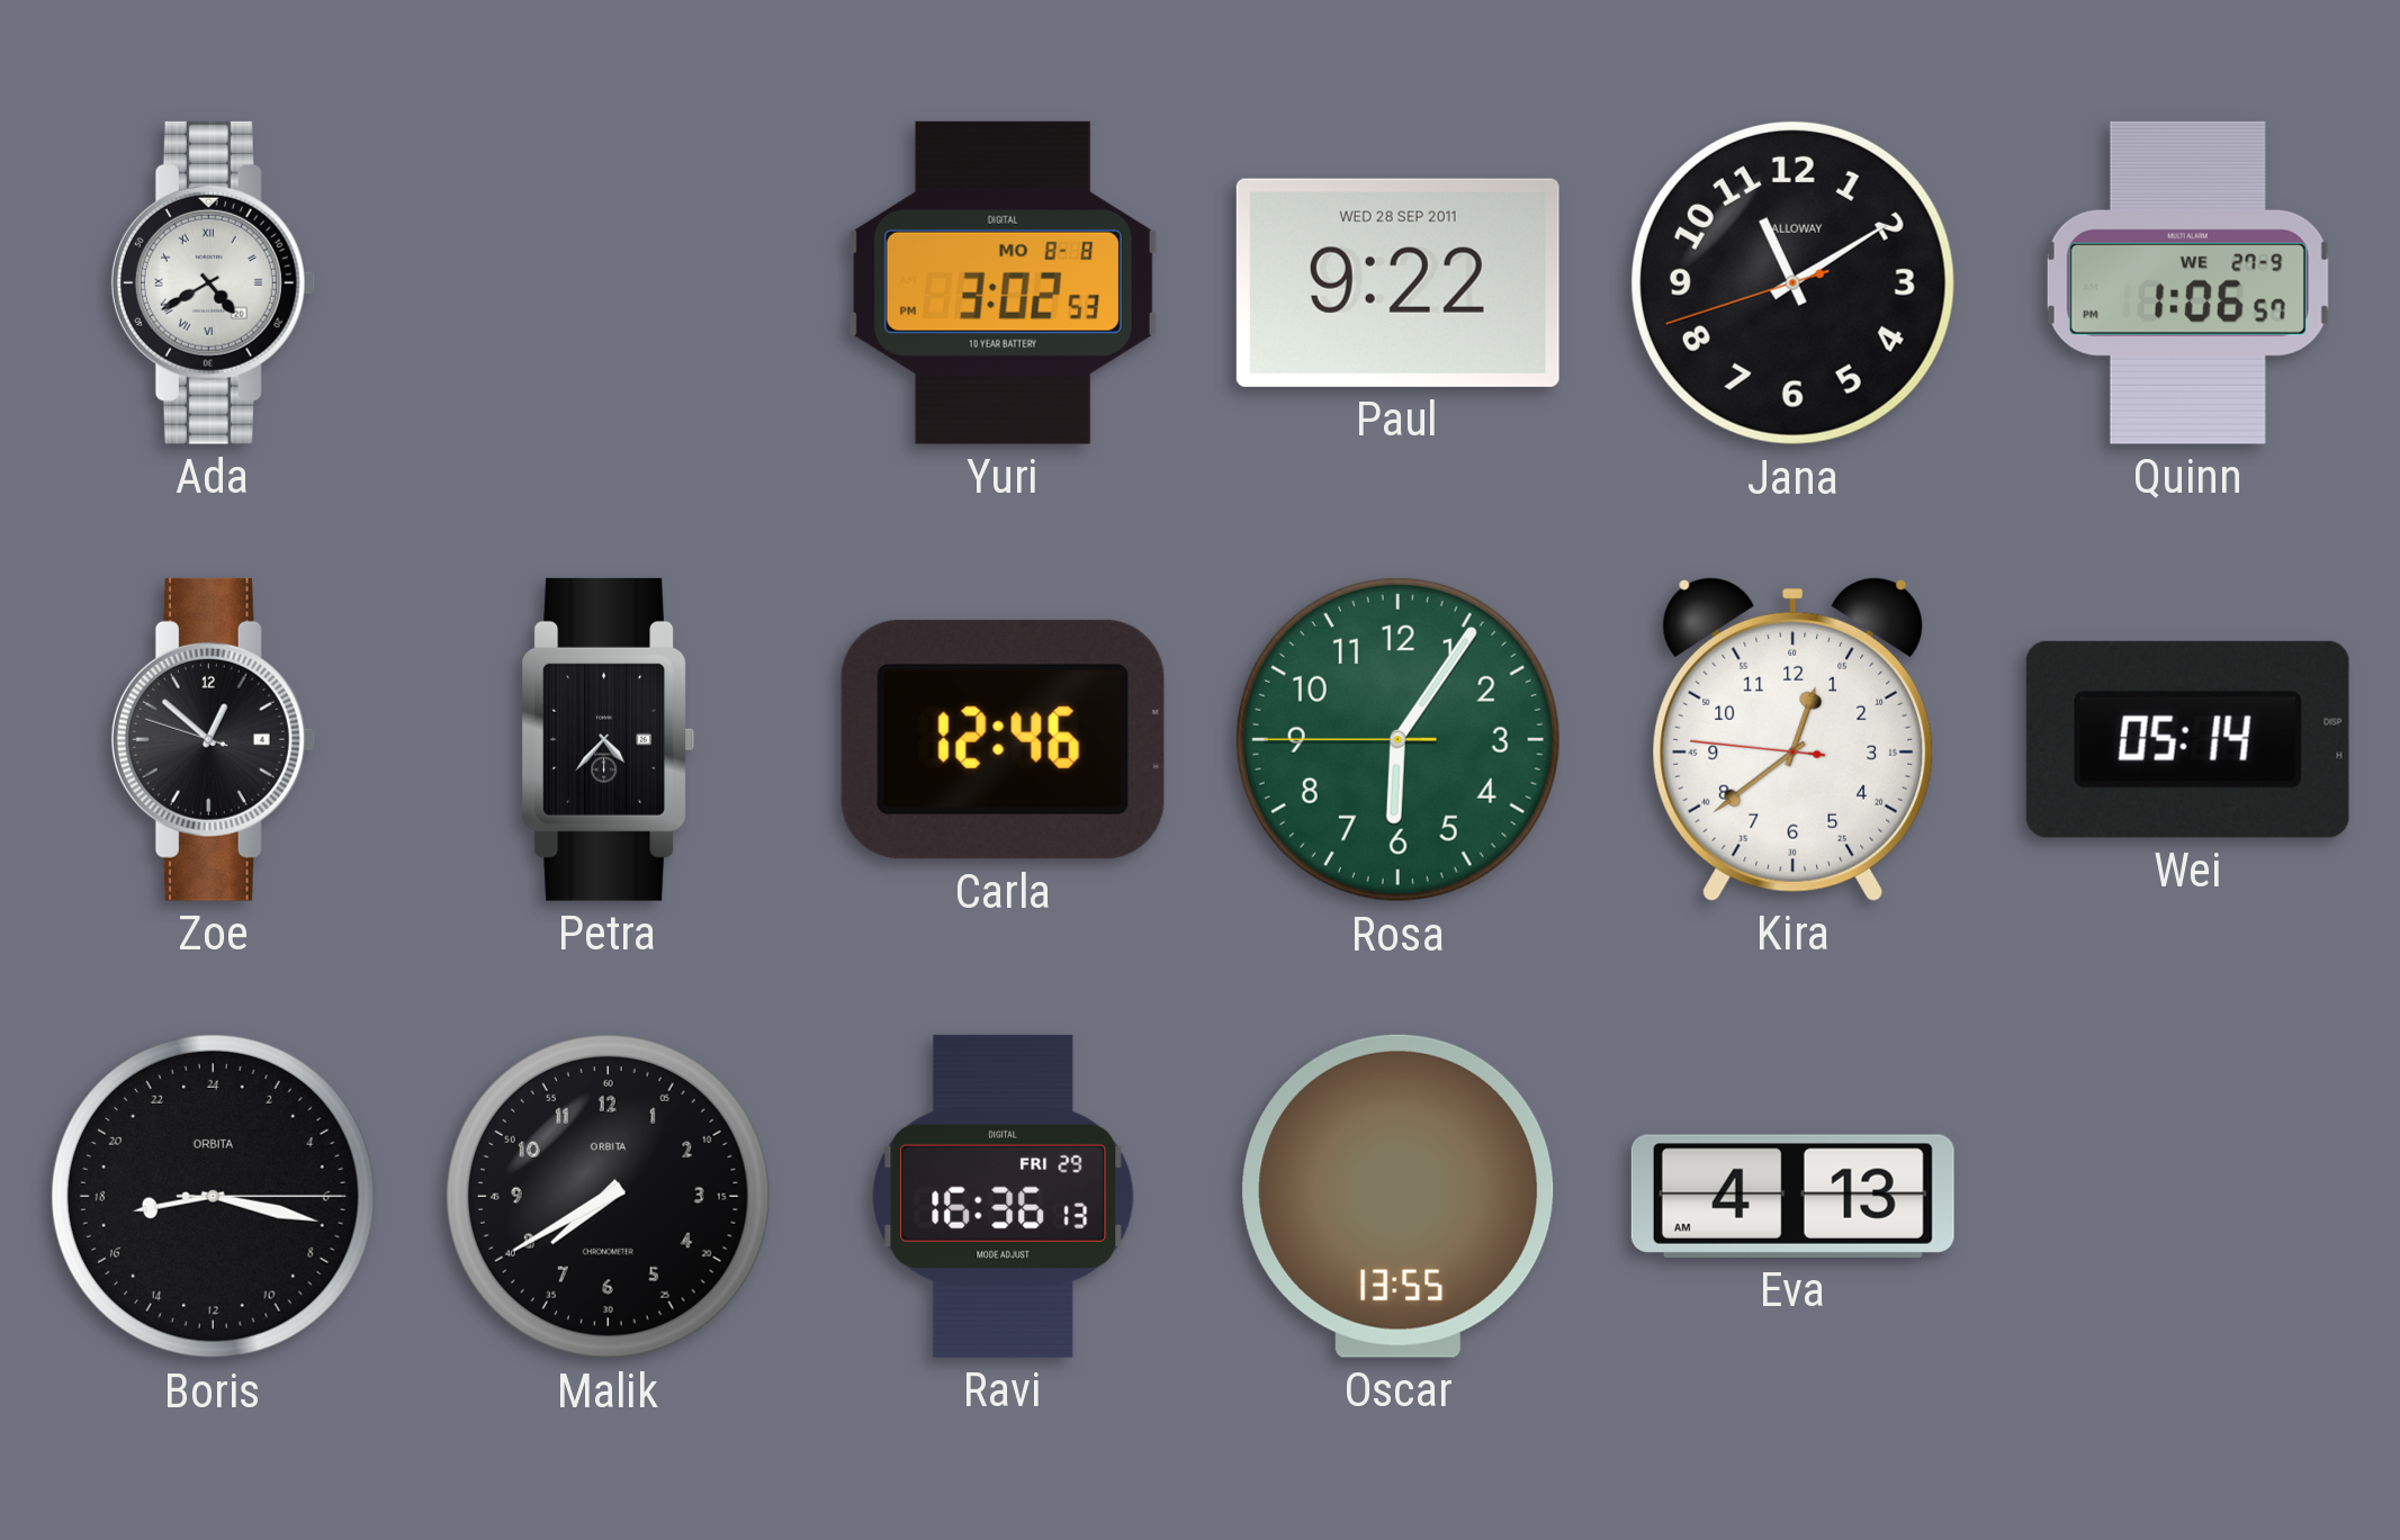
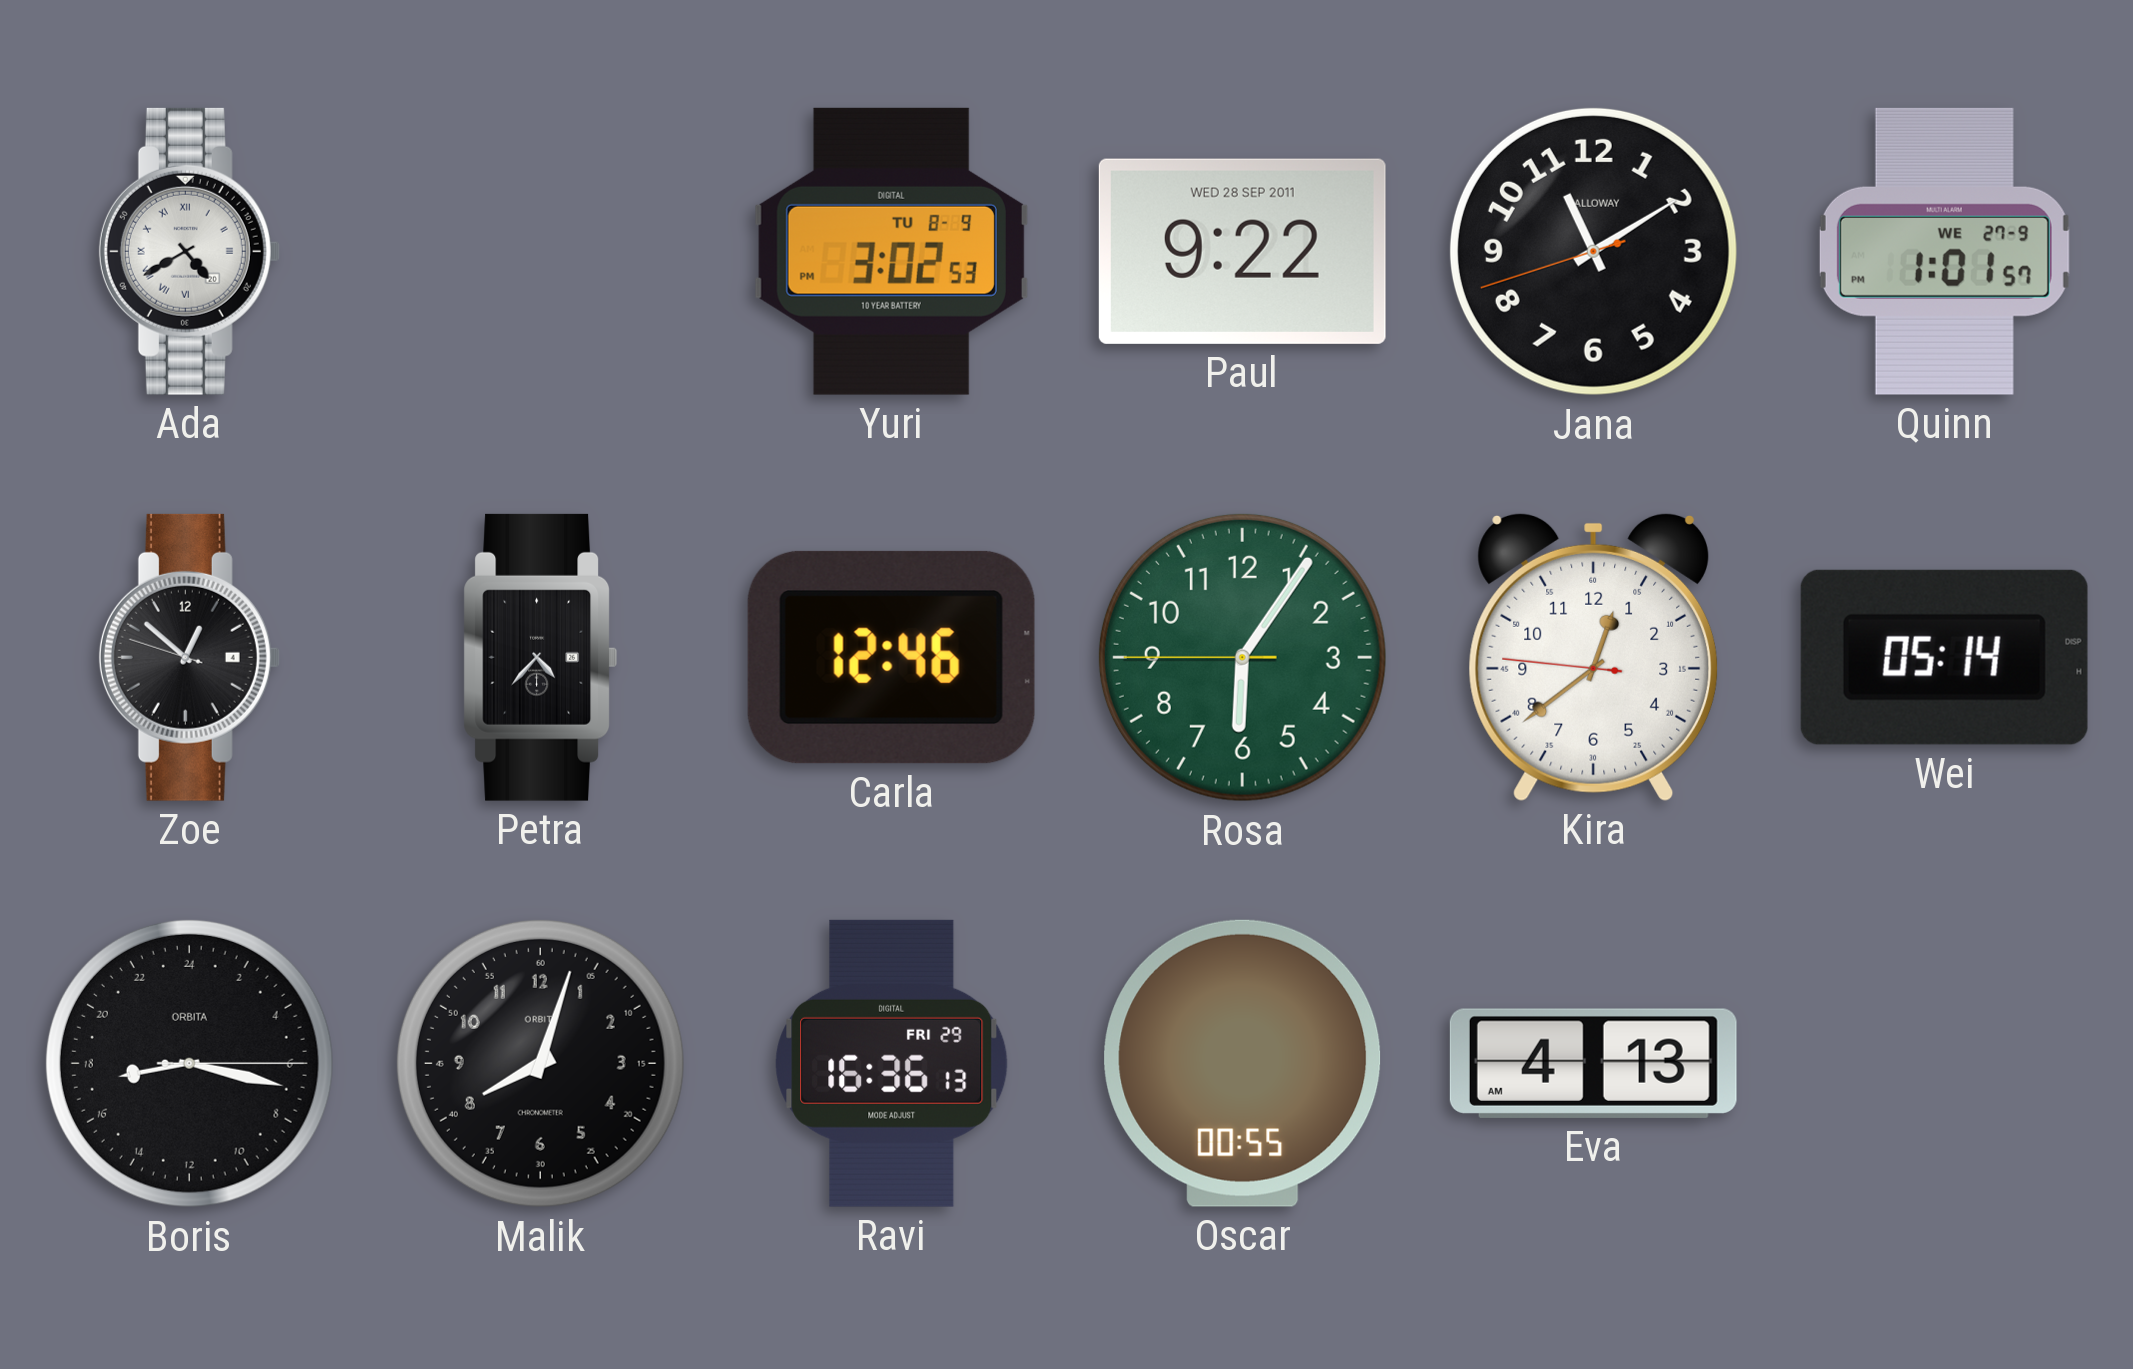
Yuri date: MO 8-8 -> TU 8-9 (891, 251)
Quinn: 1:06 -> 1:01 (1944, 251)
Malik: 7:40 -> 8:03 (540, 1063)
Oscar: 13:55 -> 00:55 (1243, 1063)
